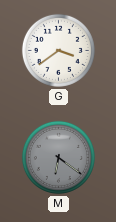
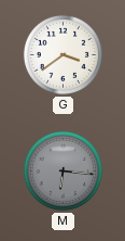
M: 6:21 -> 6:16 (63, 170)
